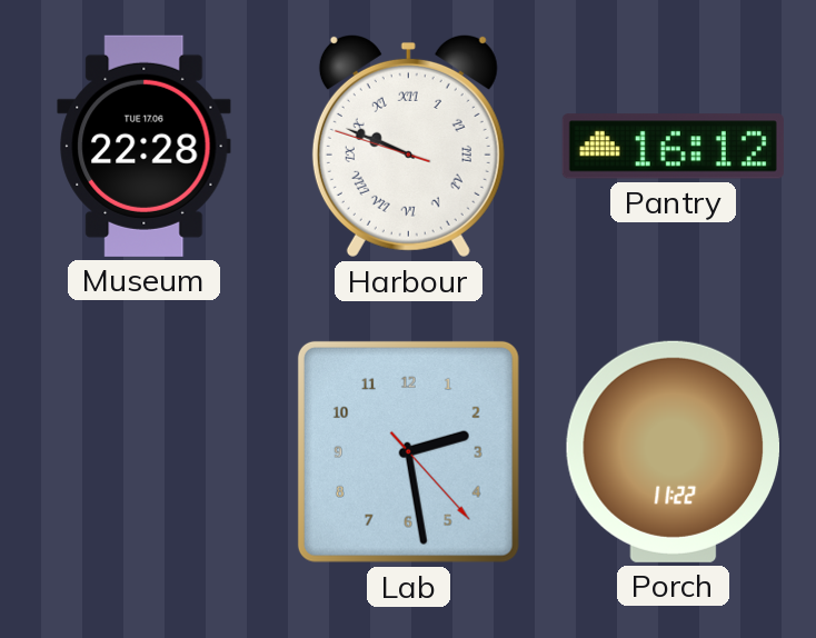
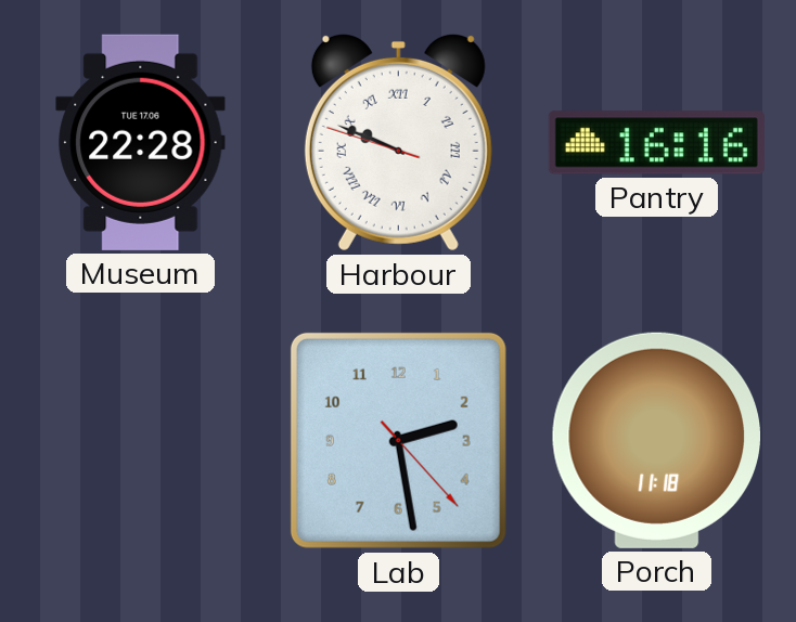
Pantry: 16:12 -> 16:16 (656, 143)
Porch: 11:22 -> 11:18 (656, 440)
